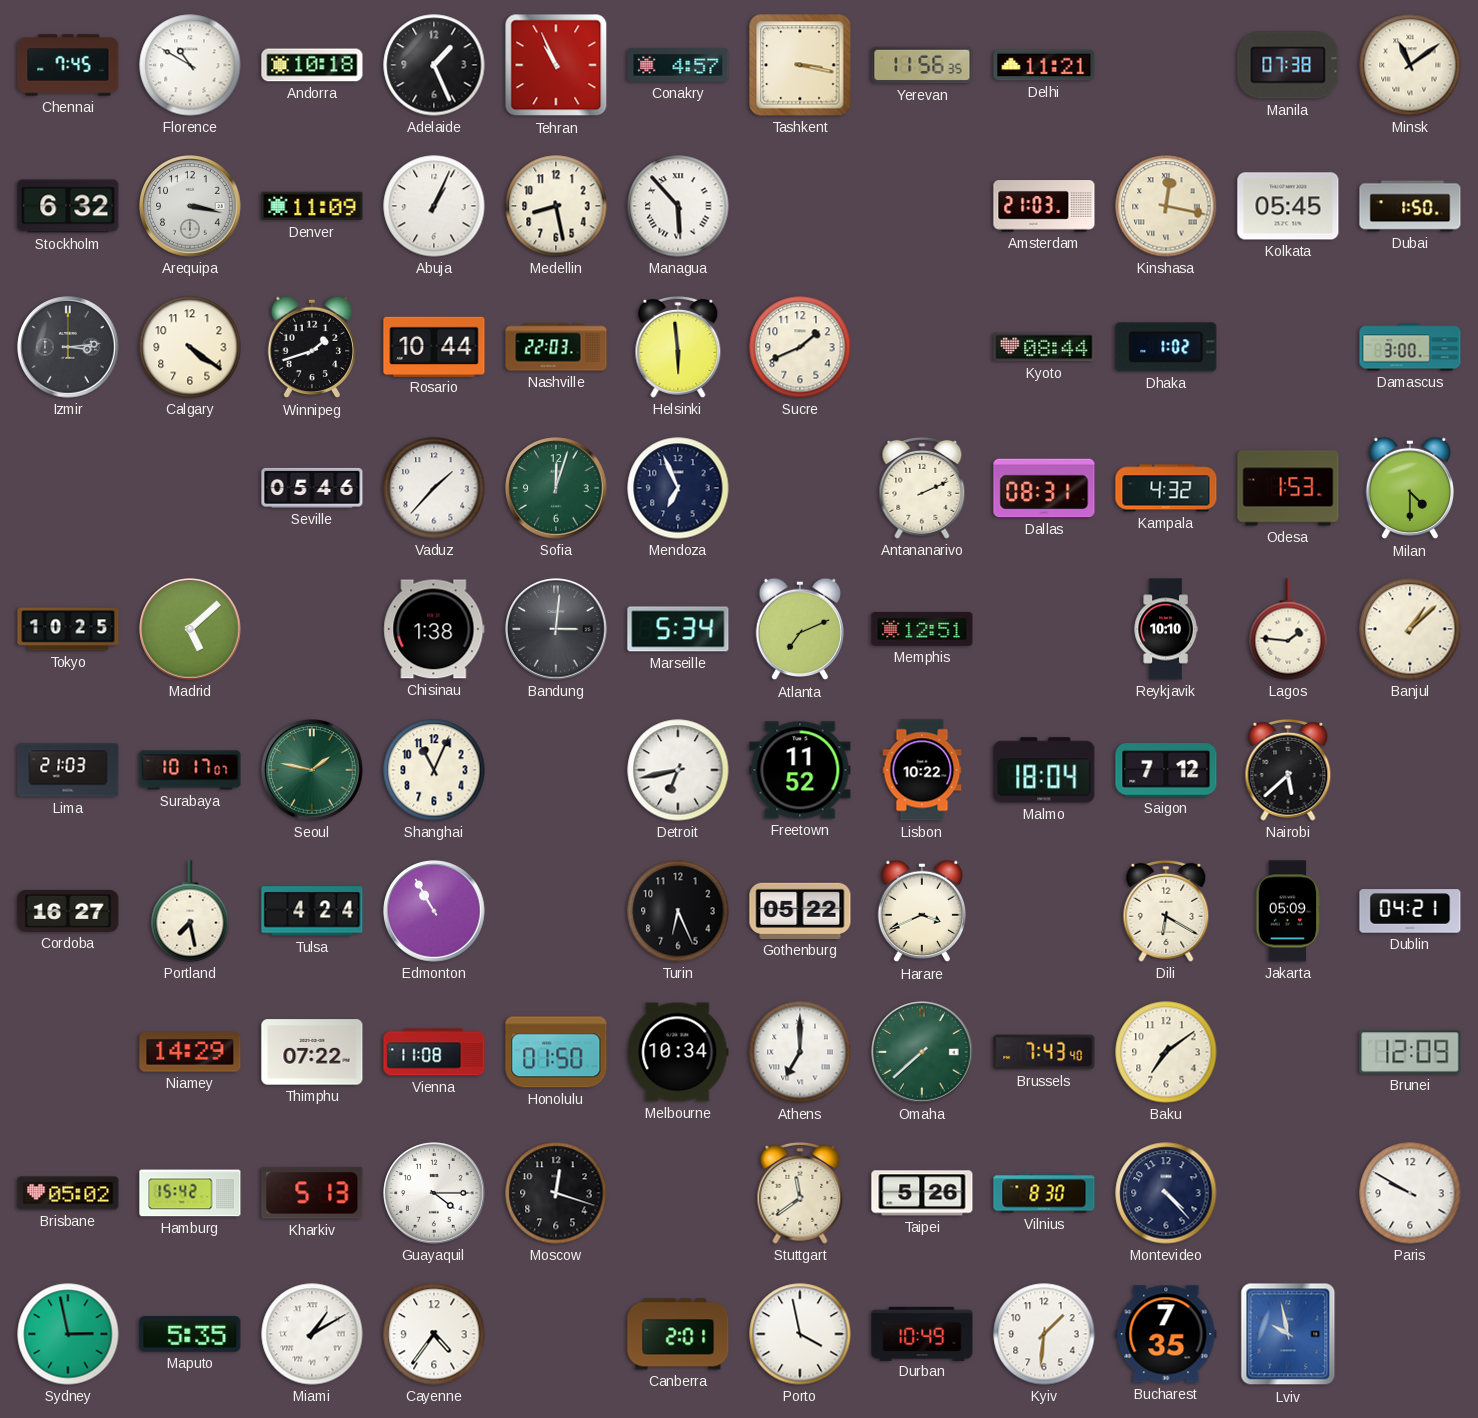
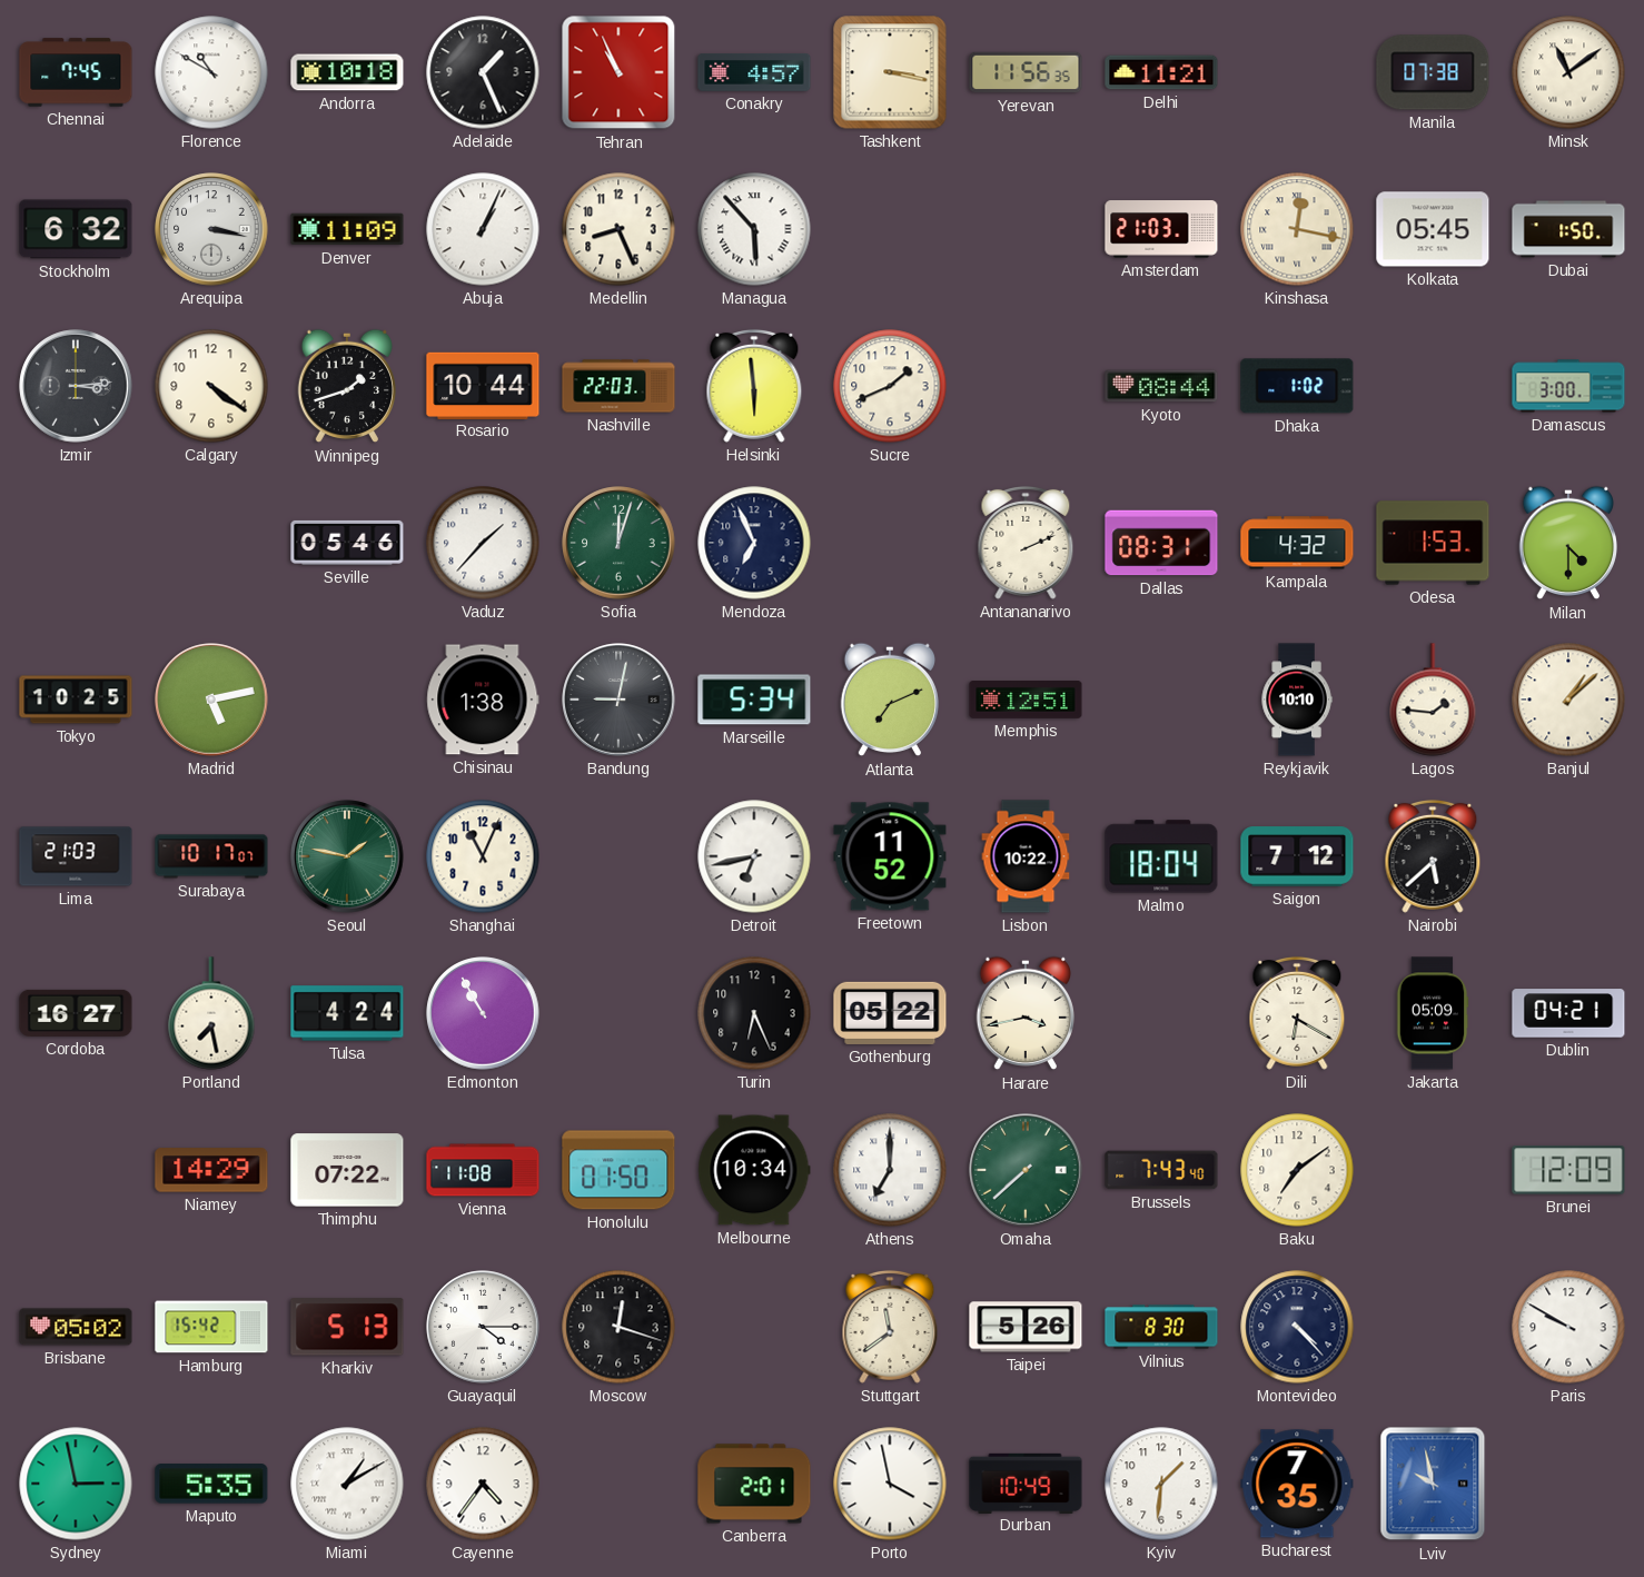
Medellin: 8:28 -> 8:26 (618, 229)
Madrid: 5:08 -> 5:13 (211, 700)
Bandung: 3:01 -> 9:02 (618, 700)
Harare: 3:41 -> 3:43 (1024, 1013)
